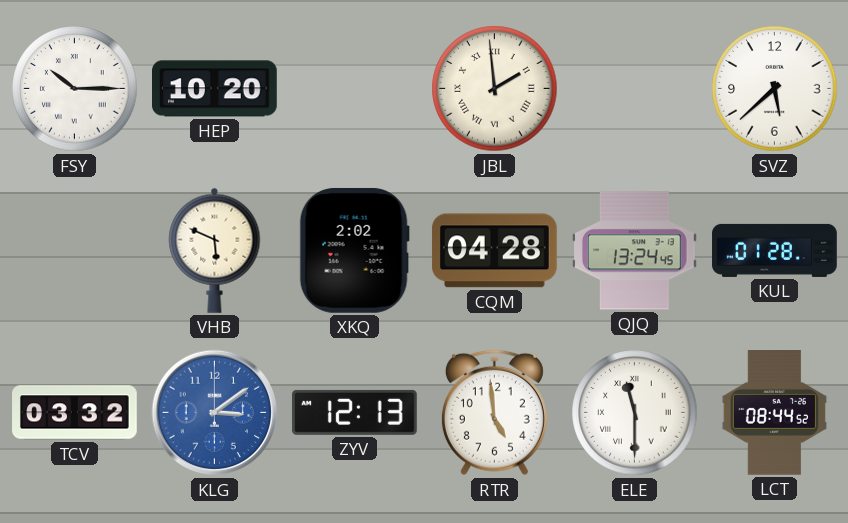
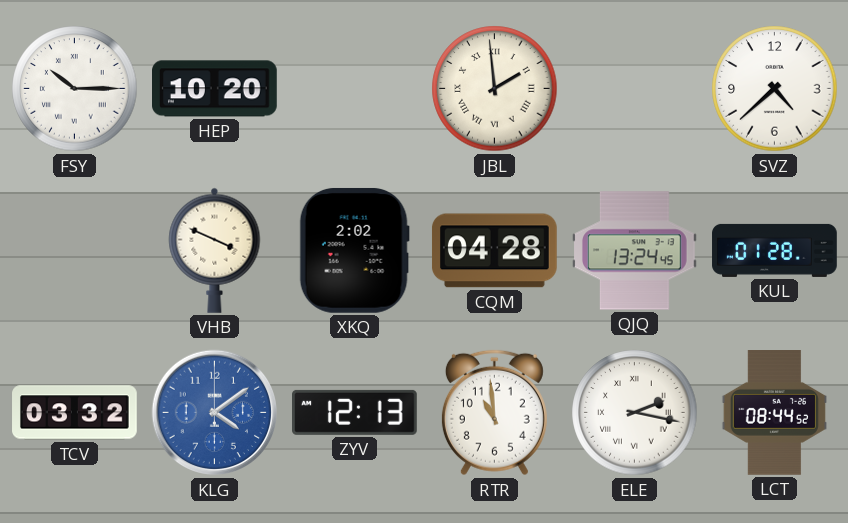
SVZ: 5:38 -> 4:38 (775, 89)
VHB: 5:49 -> 3:49 (215, 250)
KLG: 3:09 -> 4:09 (215, 413)
RTR: 4:59 -> 10:59 (494, 413)
ELE: 11:30 -> 2:17 (635, 413)
